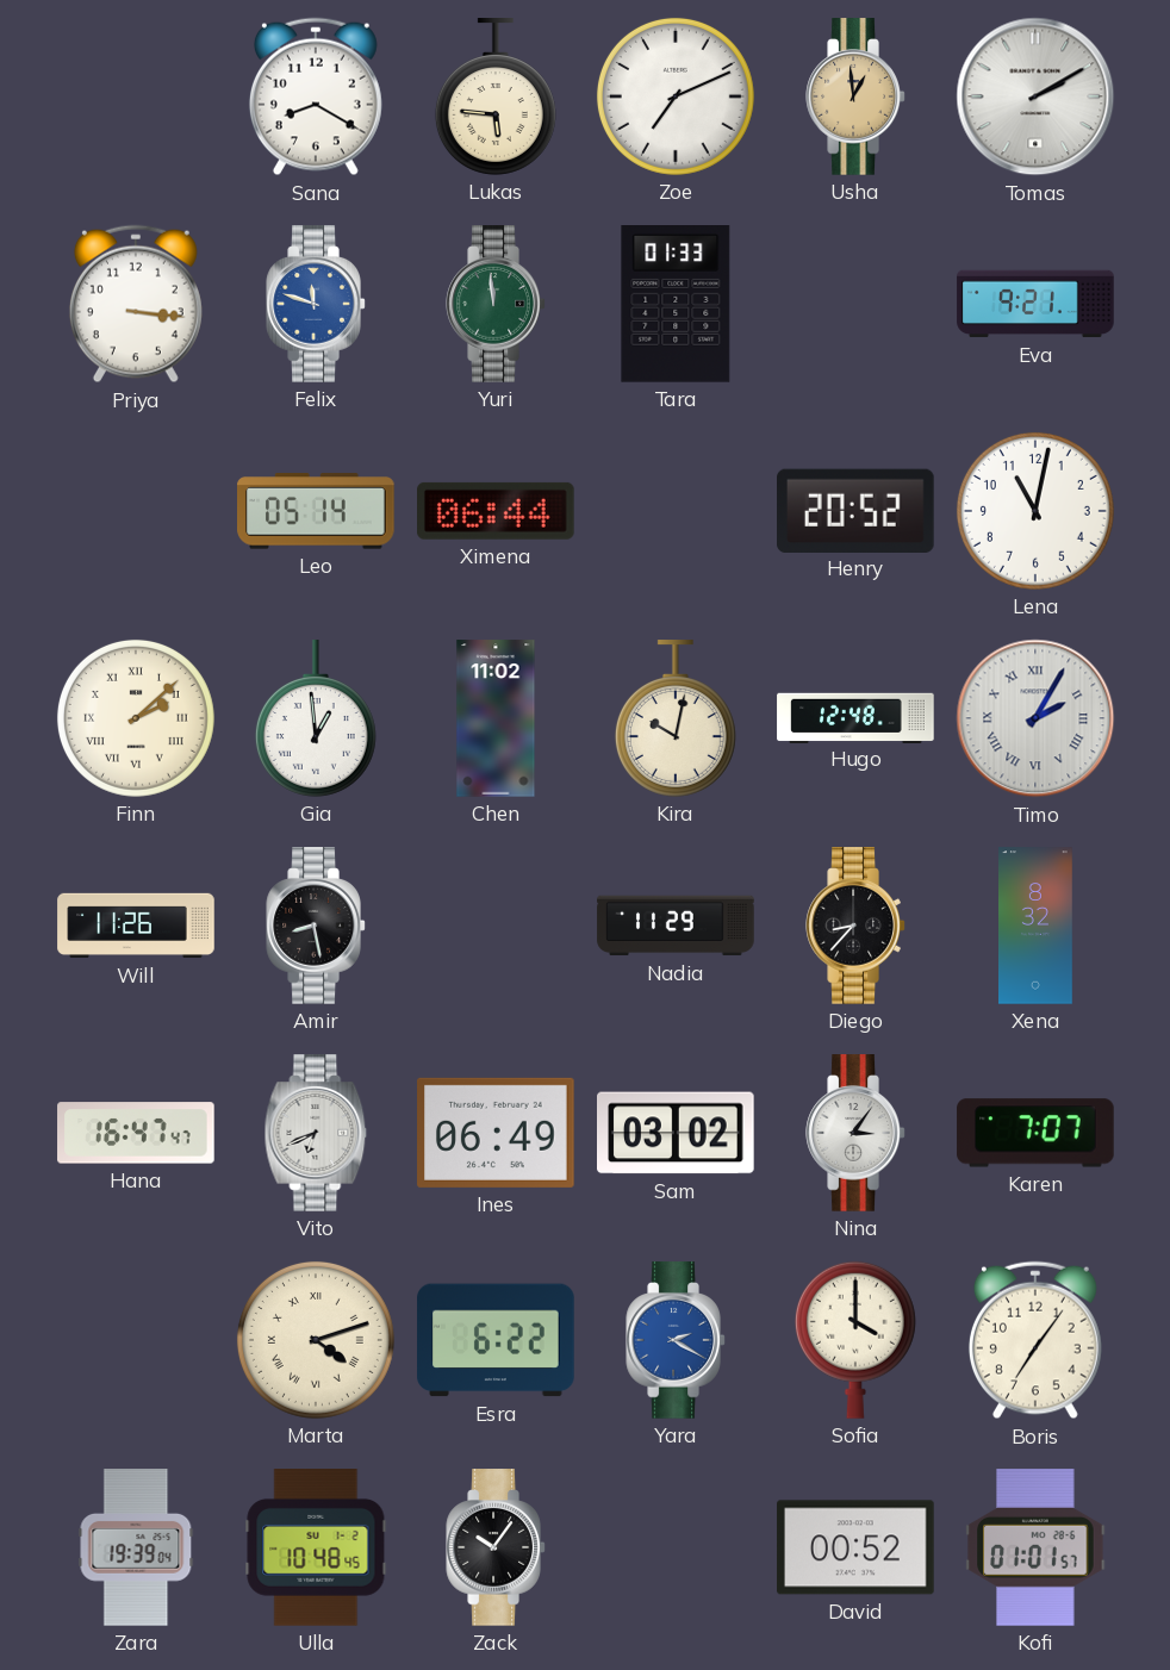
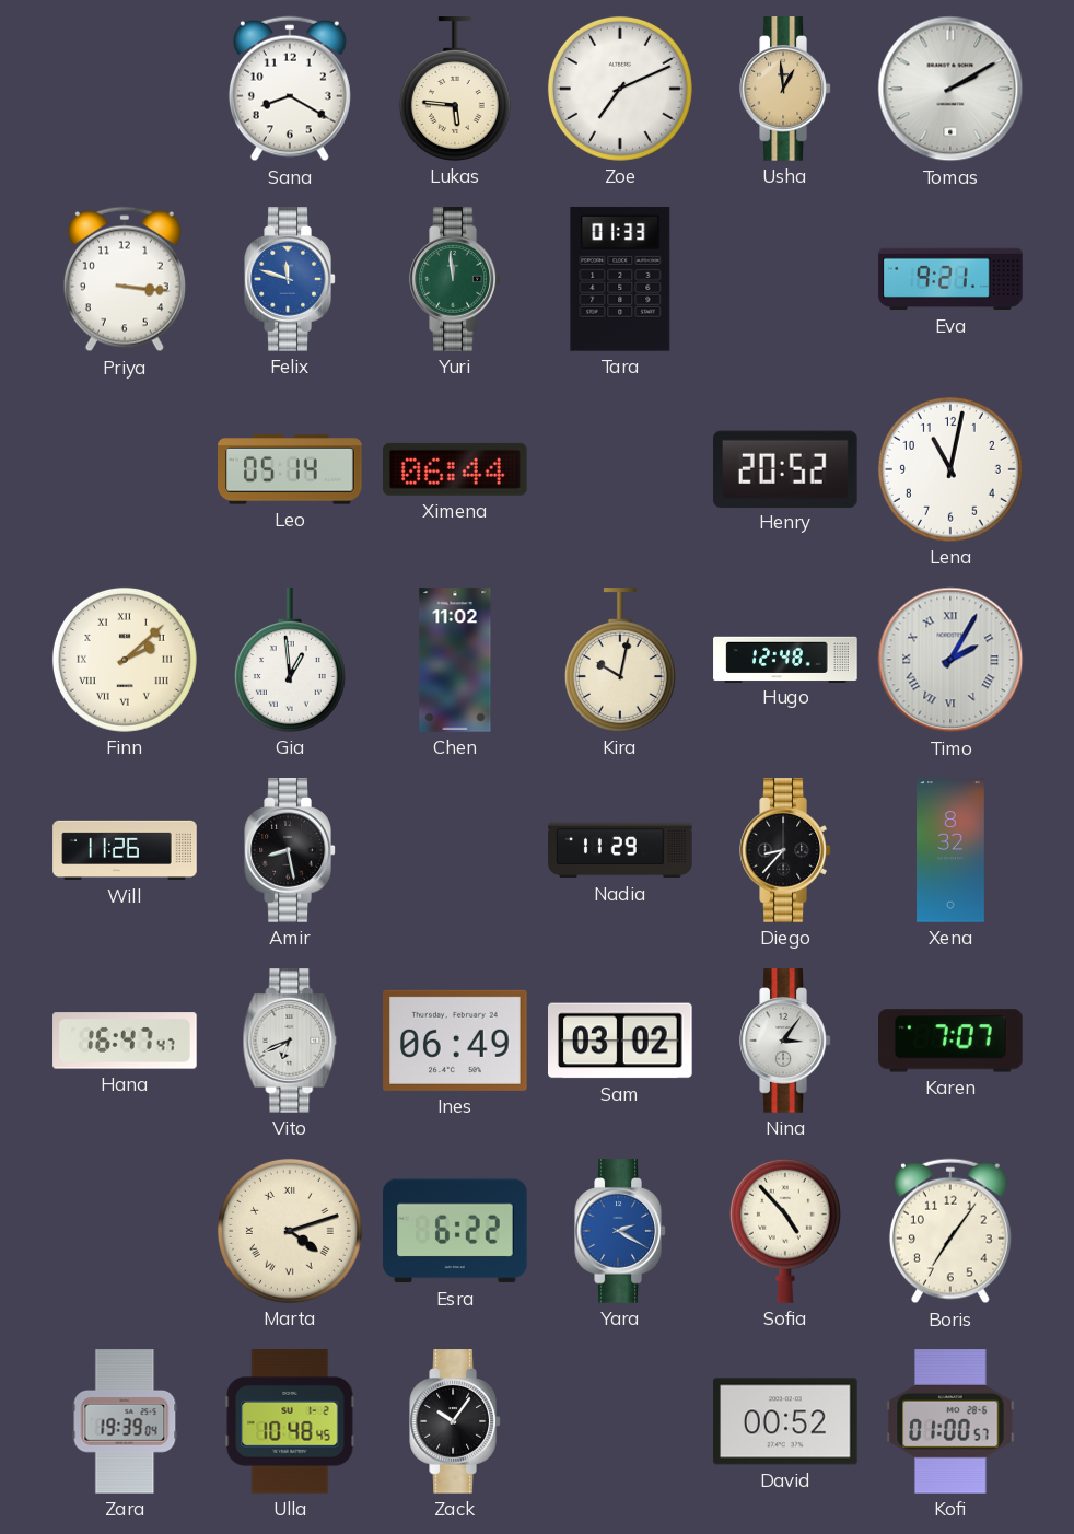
Sofia: 4:00 -> 4:53 (785, 1231)
Kofi: 01:01 -> 01:00 (950, 1421)
